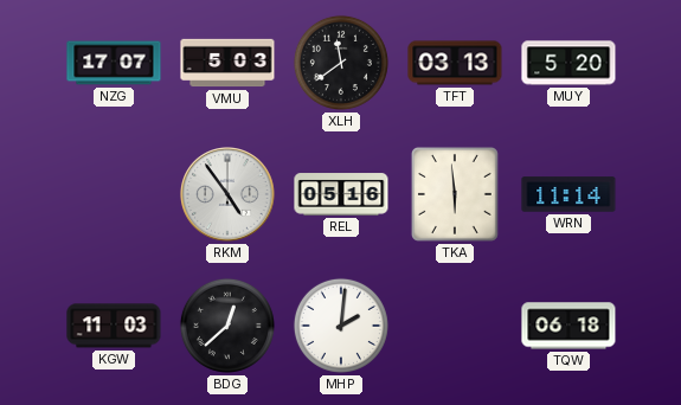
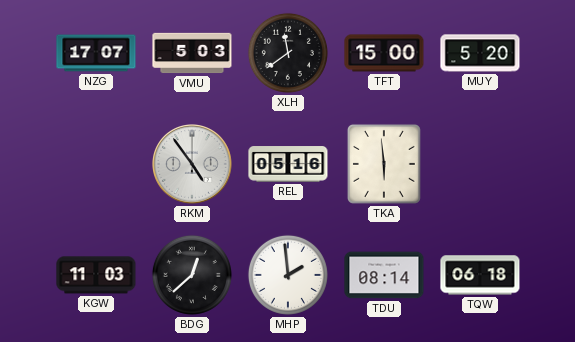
TFT: 03:13 -> 15:00 (384, 53)
WRN: 11:14 -> none (568, 194)
MHP: 2:01 -> 1:59 (288, 275)
TDU: none -> 08:14 (384, 275)
